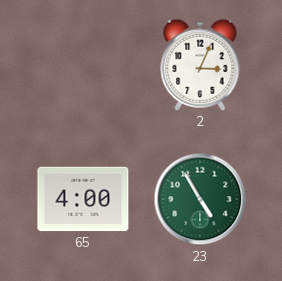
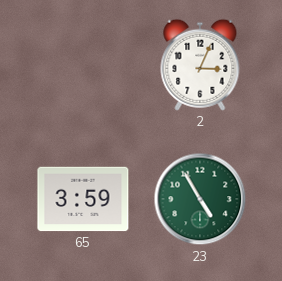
65: 4:00 -> 3:59 (83, 199)
